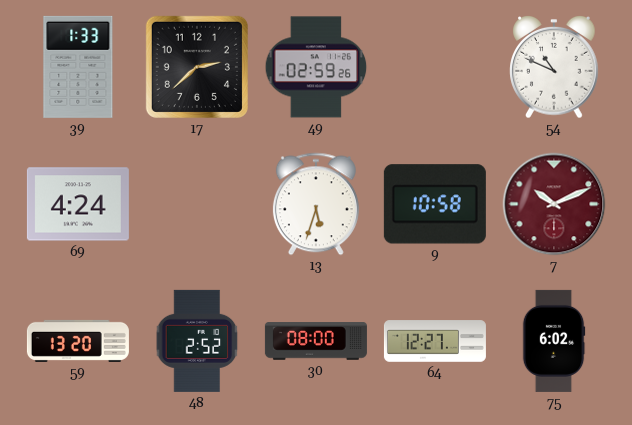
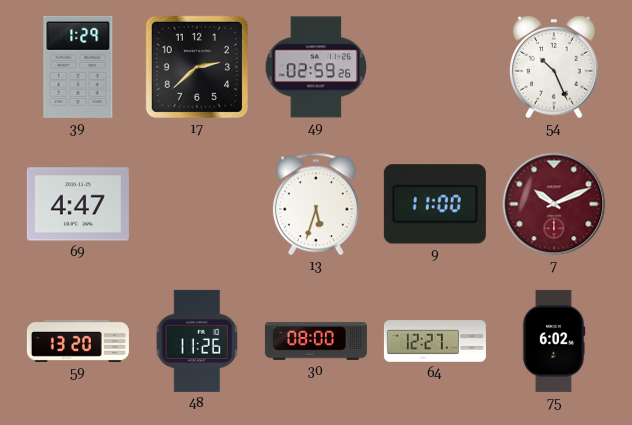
39: 1:33 -> 1:29 (78, 67)
54: 10:49 -> 10:26 (554, 68)
69: 4:24 -> 4:47 (78, 204)
9: 10:58 -> 11:00 (435, 204)
48: 2:52 -> 11:26 (197, 341)
